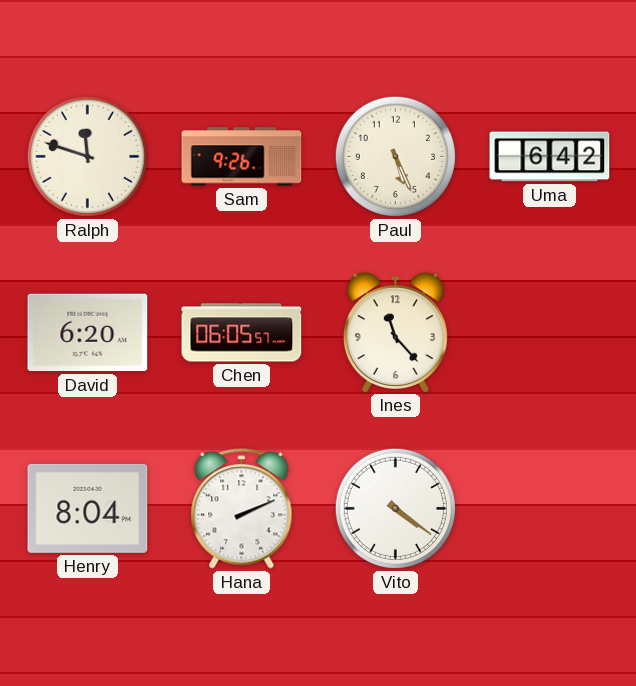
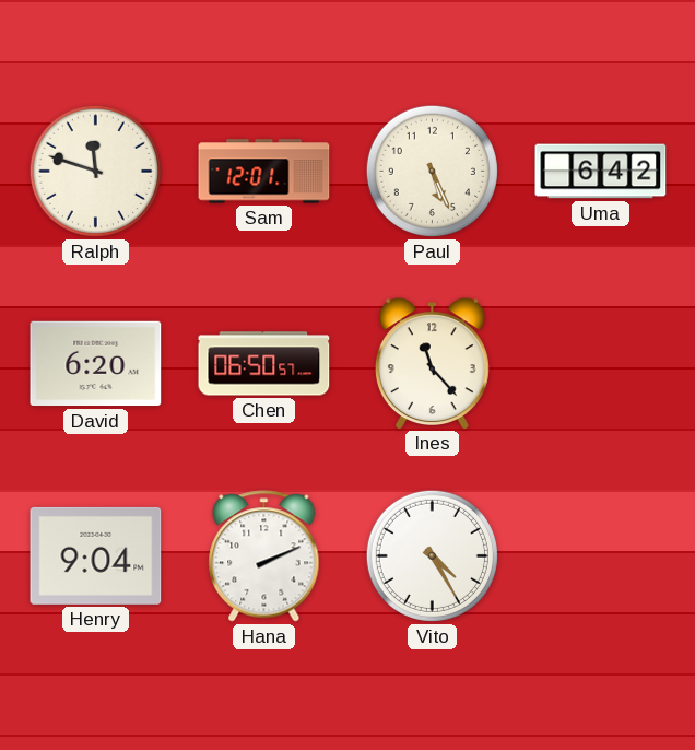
Sam: 9:26 -> 12:01 (264, 172)
Chen: 06:05 -> 06:50 (264, 364)
Henry: 8:04 -> 9:04 (96, 555)
Vito: 4:21 -> 4:25 (432, 555)
